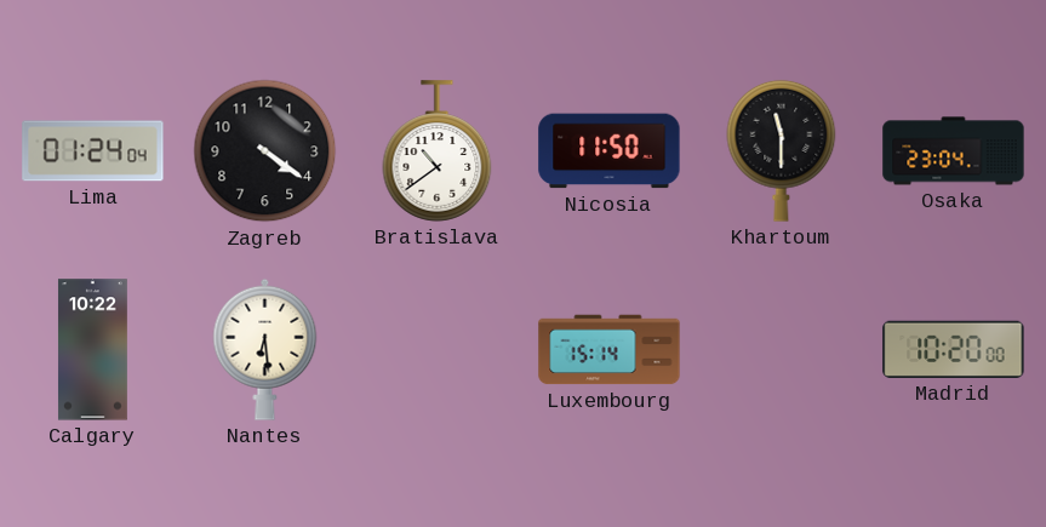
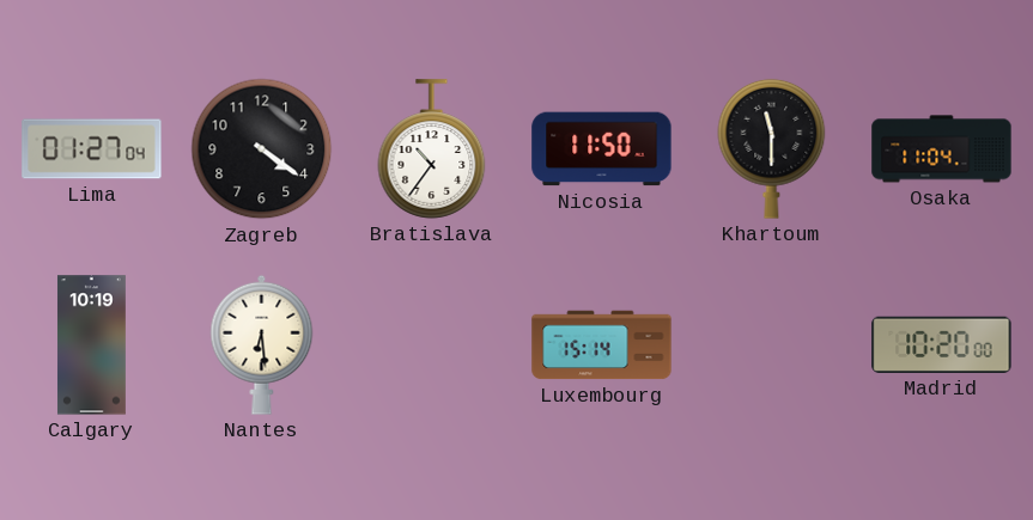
Lima: 01:24 -> 01:27 (92, 149)
Bratislava: 10:39 -> 10:36 (432, 149)
Osaka: 23:04 -> 11:04 (942, 149)
Calgary: 10:22 -> 10:19 (91, 345)
